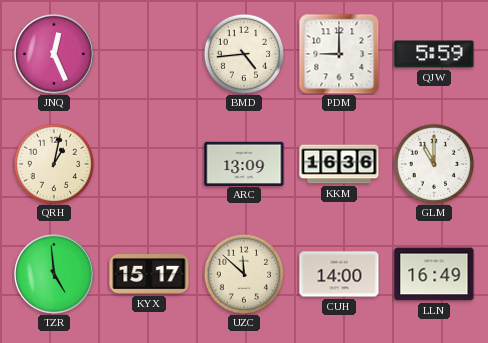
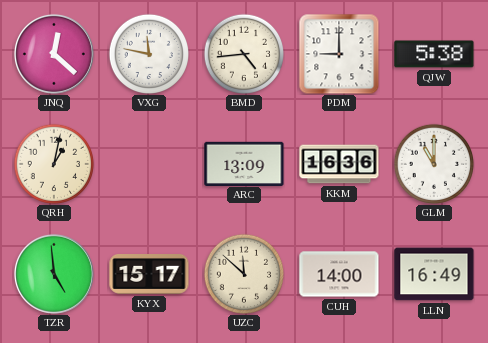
JNQ: 12:26 -> 12:22 (54, 54)
VXG: none -> 11:47 (148, 53)
QJW: 5:59 -> 5:38 (434, 54)
